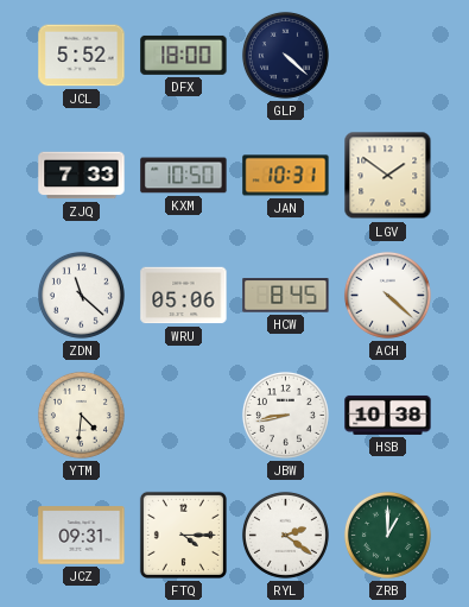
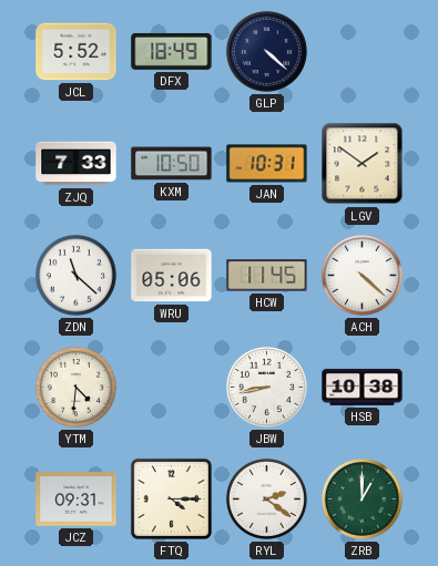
DFX: 18:00 -> 18:49 (172, 51)
HCW: 8:45 -> 11:45 (267, 276)
